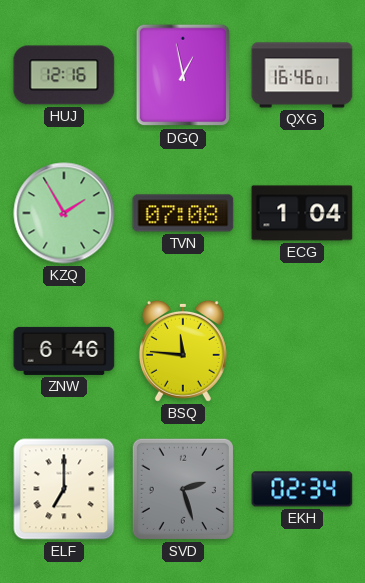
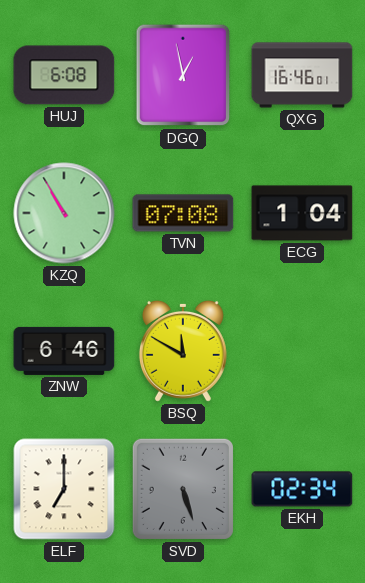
HUJ: 12:16 -> 6:08 (64, 75)
KZQ: 1:55 -> 10:55 (64, 213)
BSQ: 11:46 -> 11:50 (183, 351)
SVD: 2:27 -> 5:27 (183, 489)
